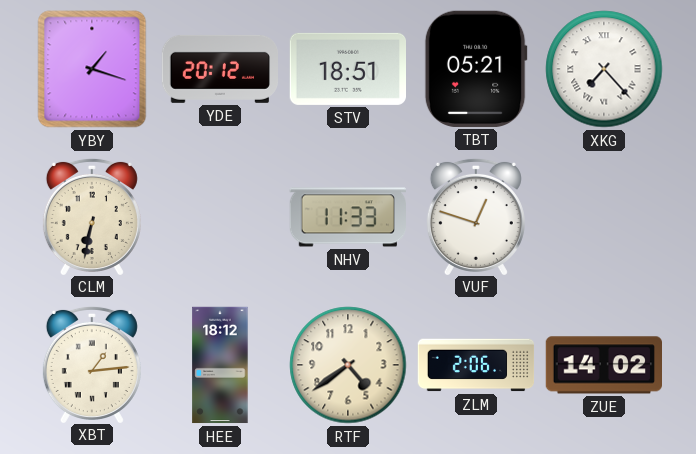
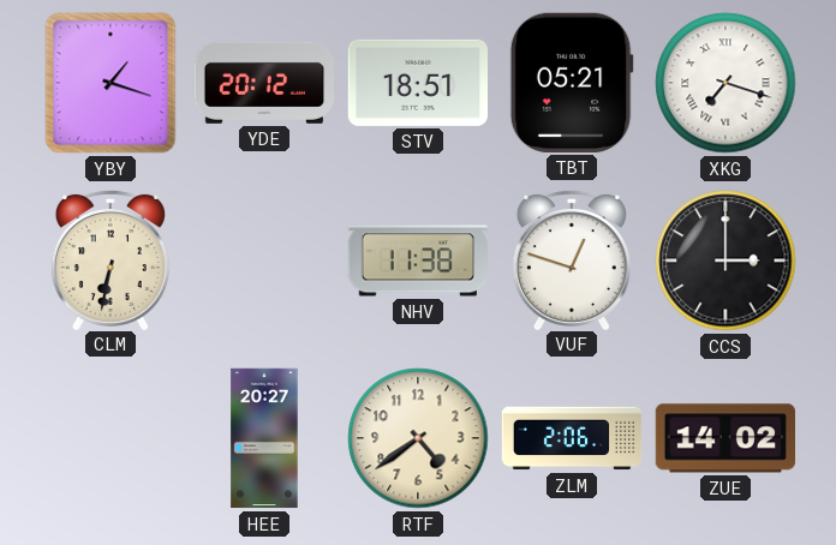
XKG: 7:23 -> 7:18 (725, 83)
NHV: 11:33 -> 11:38 (417, 260)
CCS: none -> 3:00 (725, 260)
XBT: 1:14 -> none (92, 364)
HEE: 18:12 -> 20:27 (264, 438)
